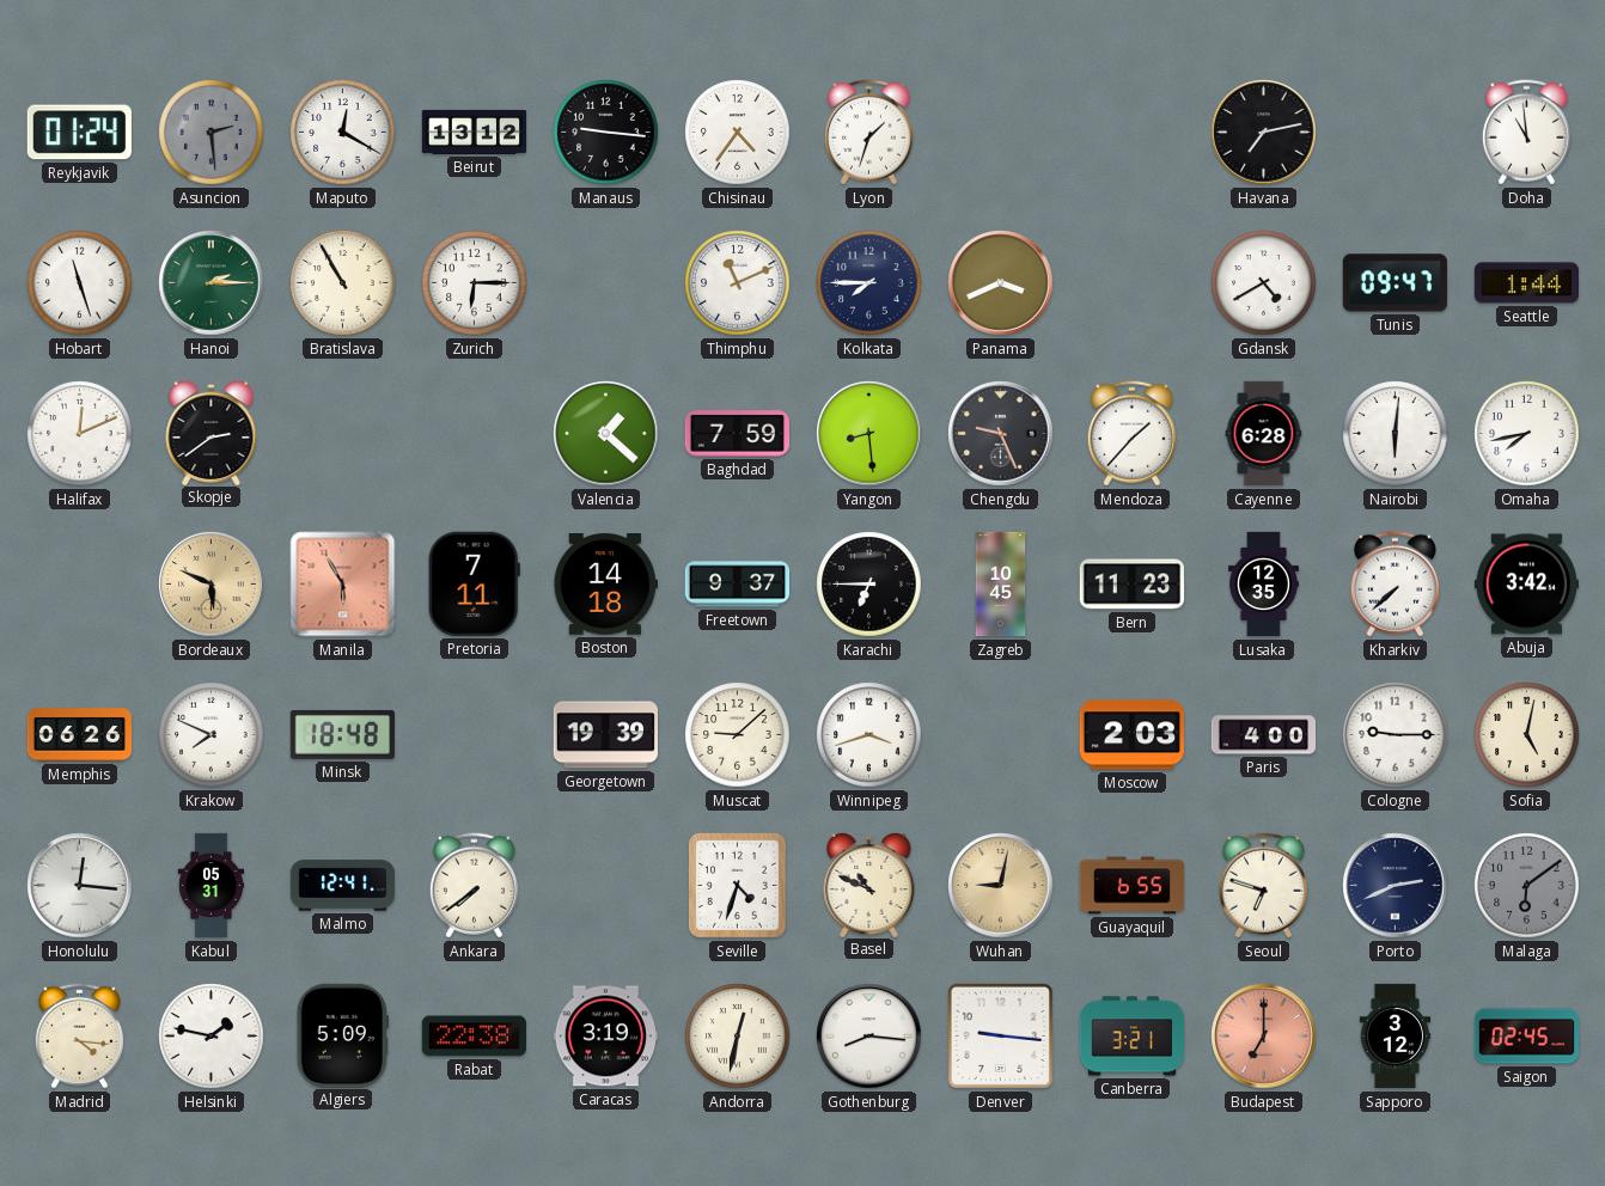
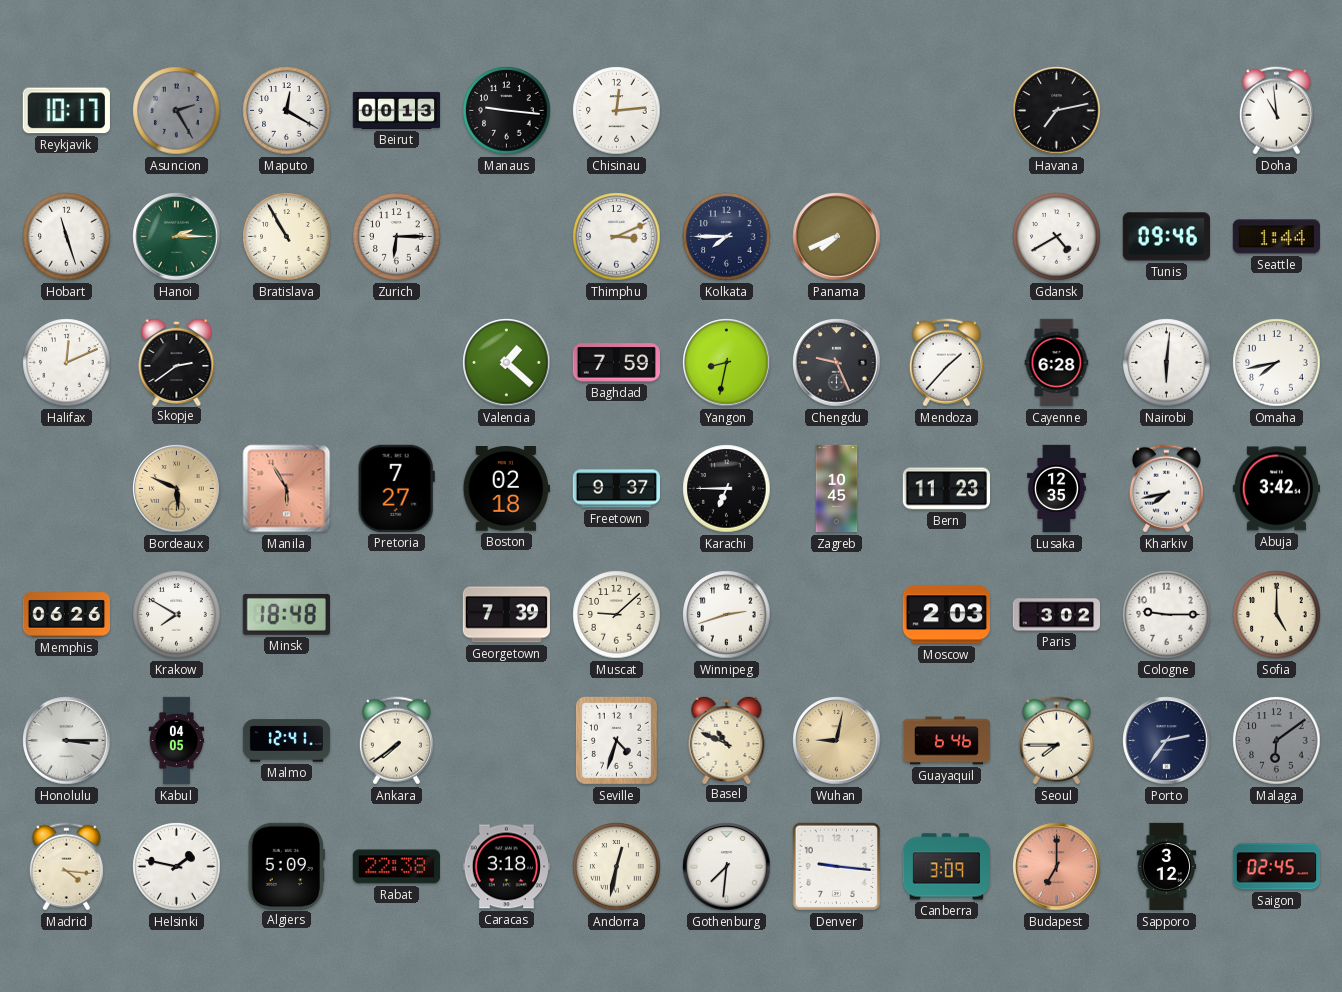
Reykjavik: 01:24 -> 10:17 (66, 111)
Asuncion: 2:29 -> 2:25 (177, 111)
Beirut: 13:12 -> 00:13 (397, 110)
Chisinau: 4:36 -> 12:14 (617, 111)
Lyon: 1:33 -> none (868, 133)
Thimphu: 11:11 -> 3:11 (617, 237)
Panama: 3:41 -> 7:41 (837, 237)
Tunis: 09:47 -> 09:46 (1166, 237)
Yangon: 8:29 -> 8:32 (727, 363)
Pretoria: 7:11 -> 7:27 (396, 488)
Boston: 14:18 -> 02:18 (506, 489)
Kharkiv: 7:38 -> 7:43 (1166, 489)
Krakow: 7:49 -> 7:50 (177, 615)
Georgetown: 19:39 -> 7:39 (506, 615)
Winnipeg: 3:42 -> 2:42 (727, 615)
Paris: 4:00 -> 3:02 (1056, 615)
Sofia: 5:02 -> 5:00 (1277, 615)
Honolulu: 12:16 -> 3:15 (67, 741)
Kabul: 05:31 -> 04:05 (177, 741)
Guayaquil: 6:55 -> 6:46 (947, 741)
Seoul: 6:48 -> 7:45 (1056, 741)
Porto: 2:41 -> 2:36 (1167, 741)
Caracas: 3:19 -> 3:18 (506, 867)
Gothenburg: 8:16 -> 7:31 (727, 867)
Canberra: 3:21 -> 3:09 (946, 867)
